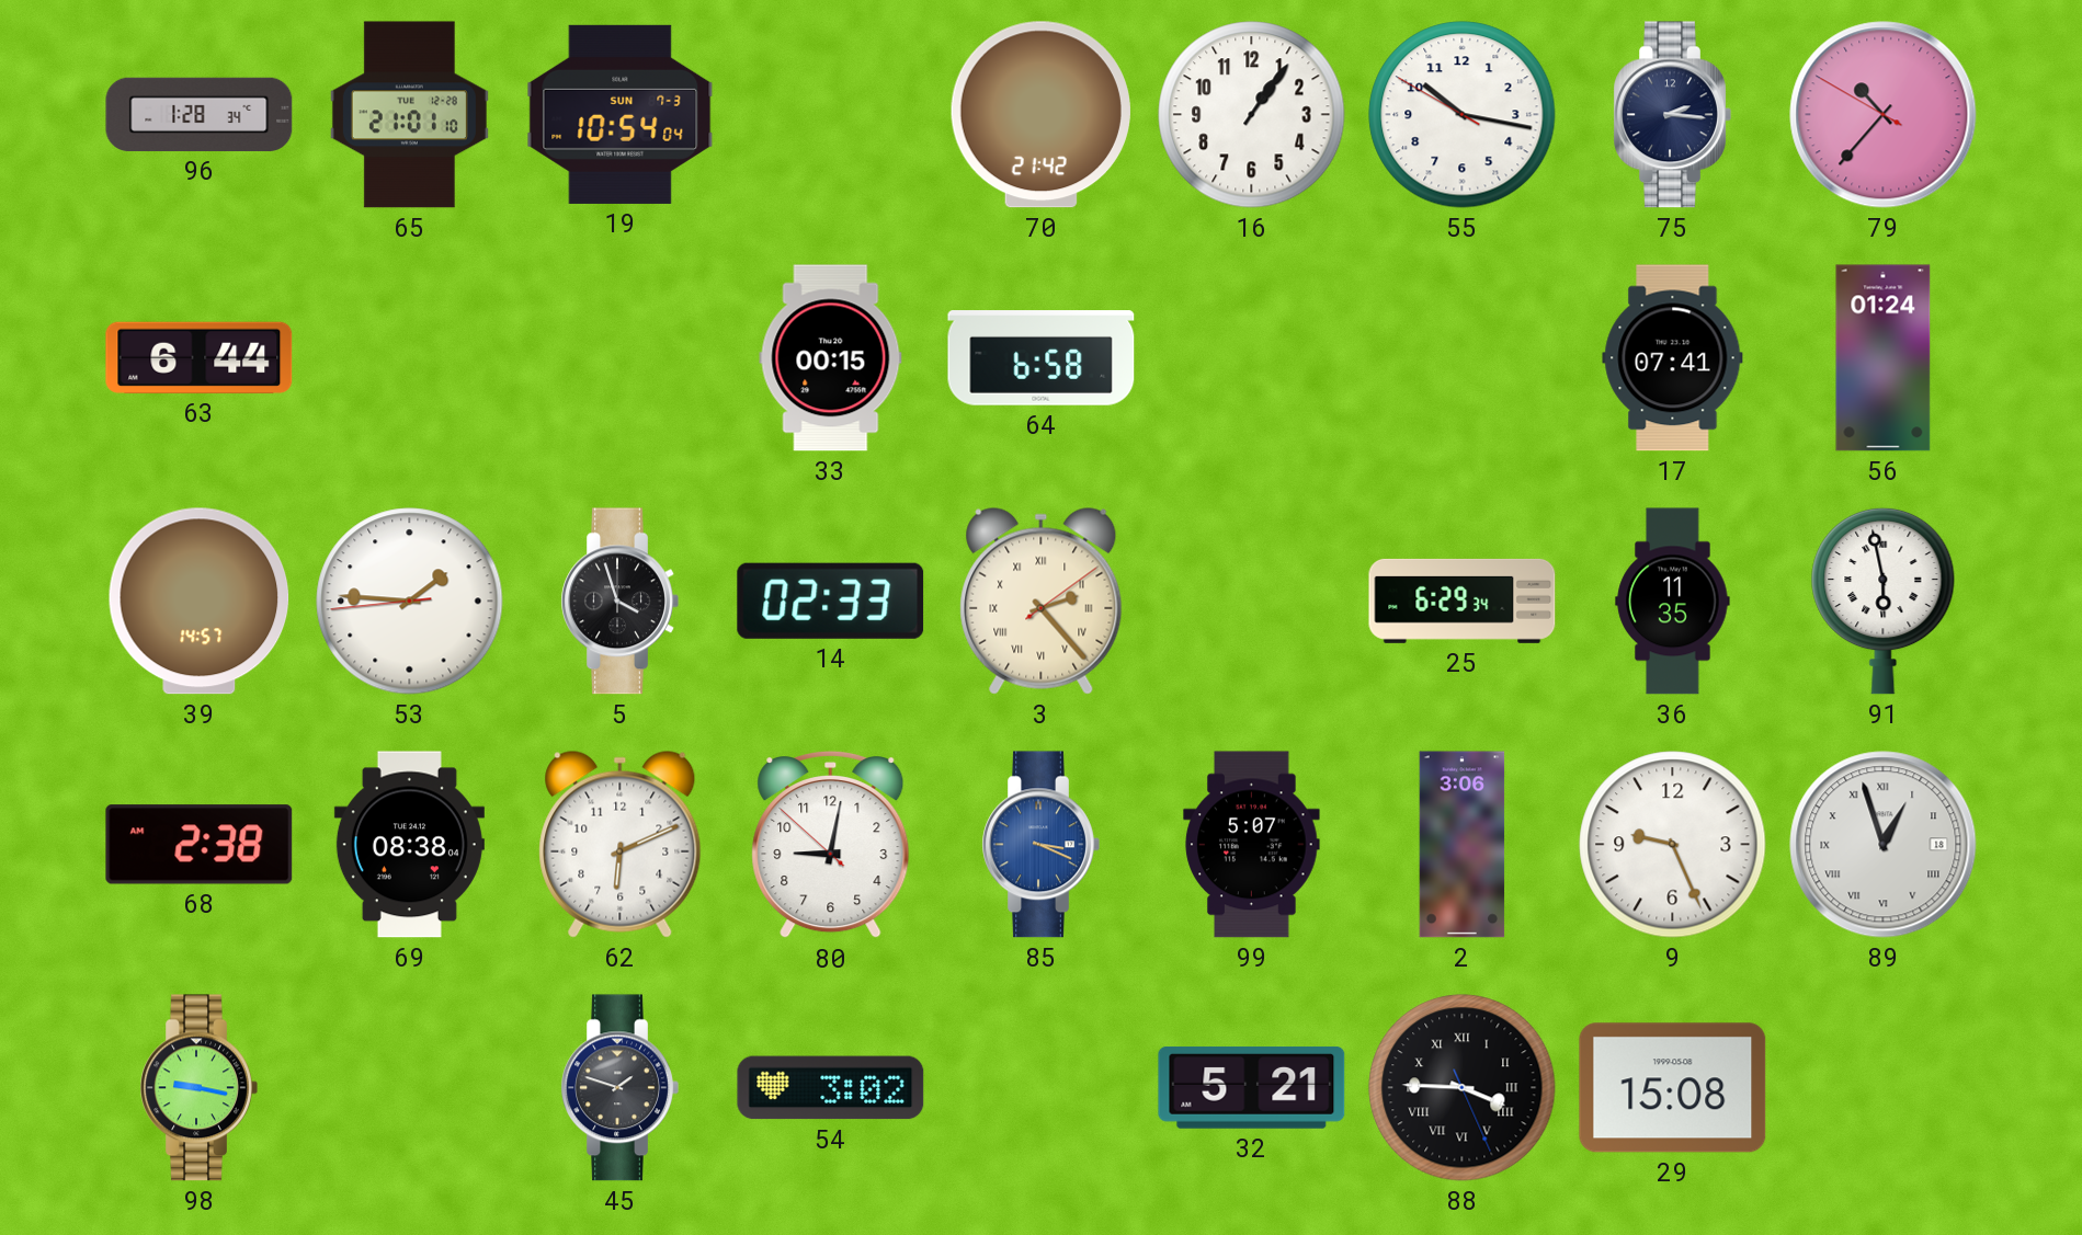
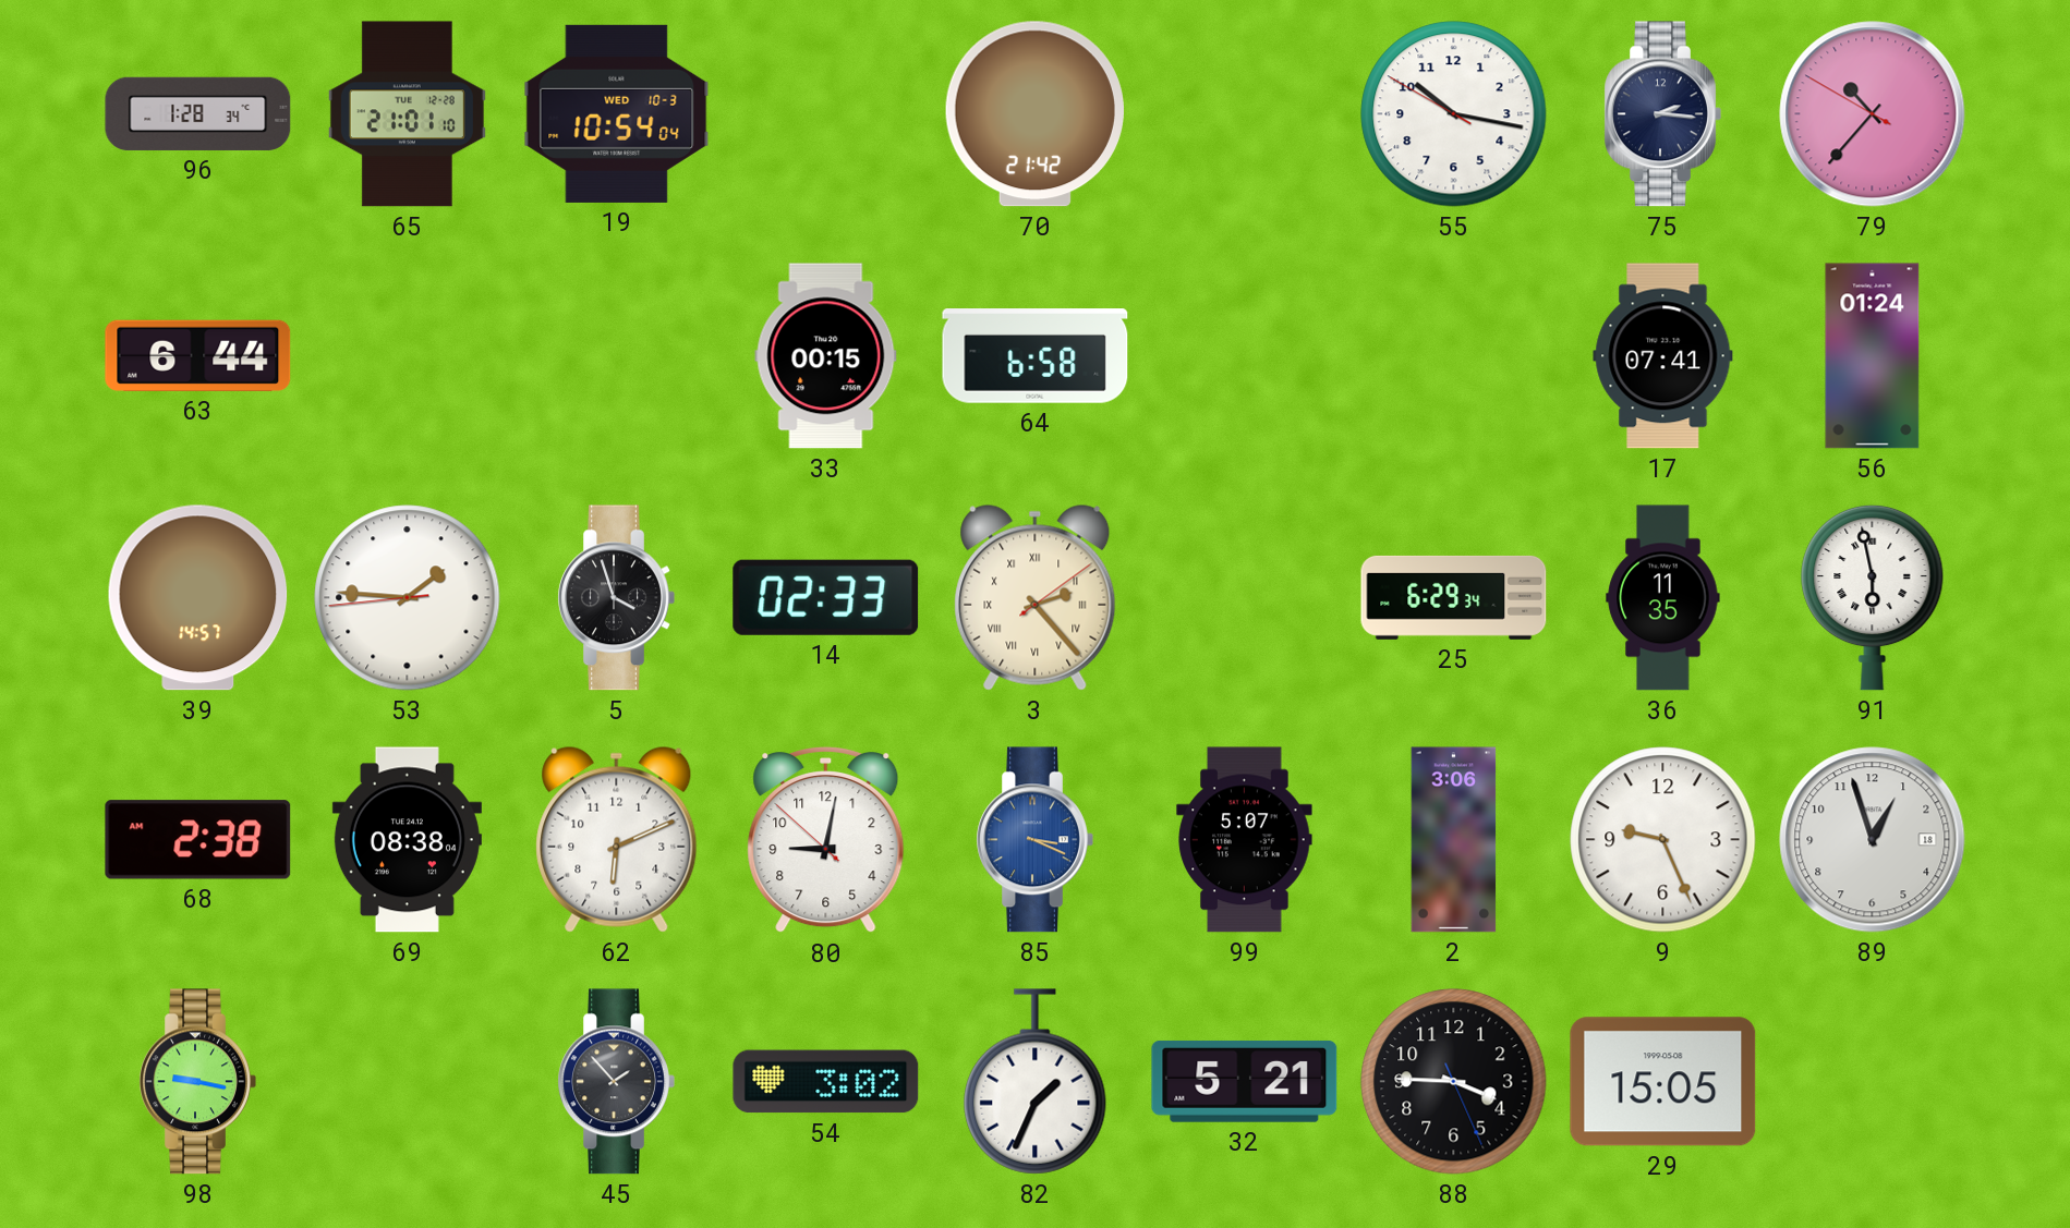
19 date: SUN 7-3 -> WED 10-3 (617, 113)
16: 1:06 -> none (1252, 115)
89 numerals: Roman -> Arabic (1873, 840)
45: 1:48 -> 1:53 (616, 1082)
82: none -> 1:34 (1036, 1082)
88 numerals: Roman -> Arabic (1454, 1082)
29: 15:08 -> 15:05 (1663, 1082)
